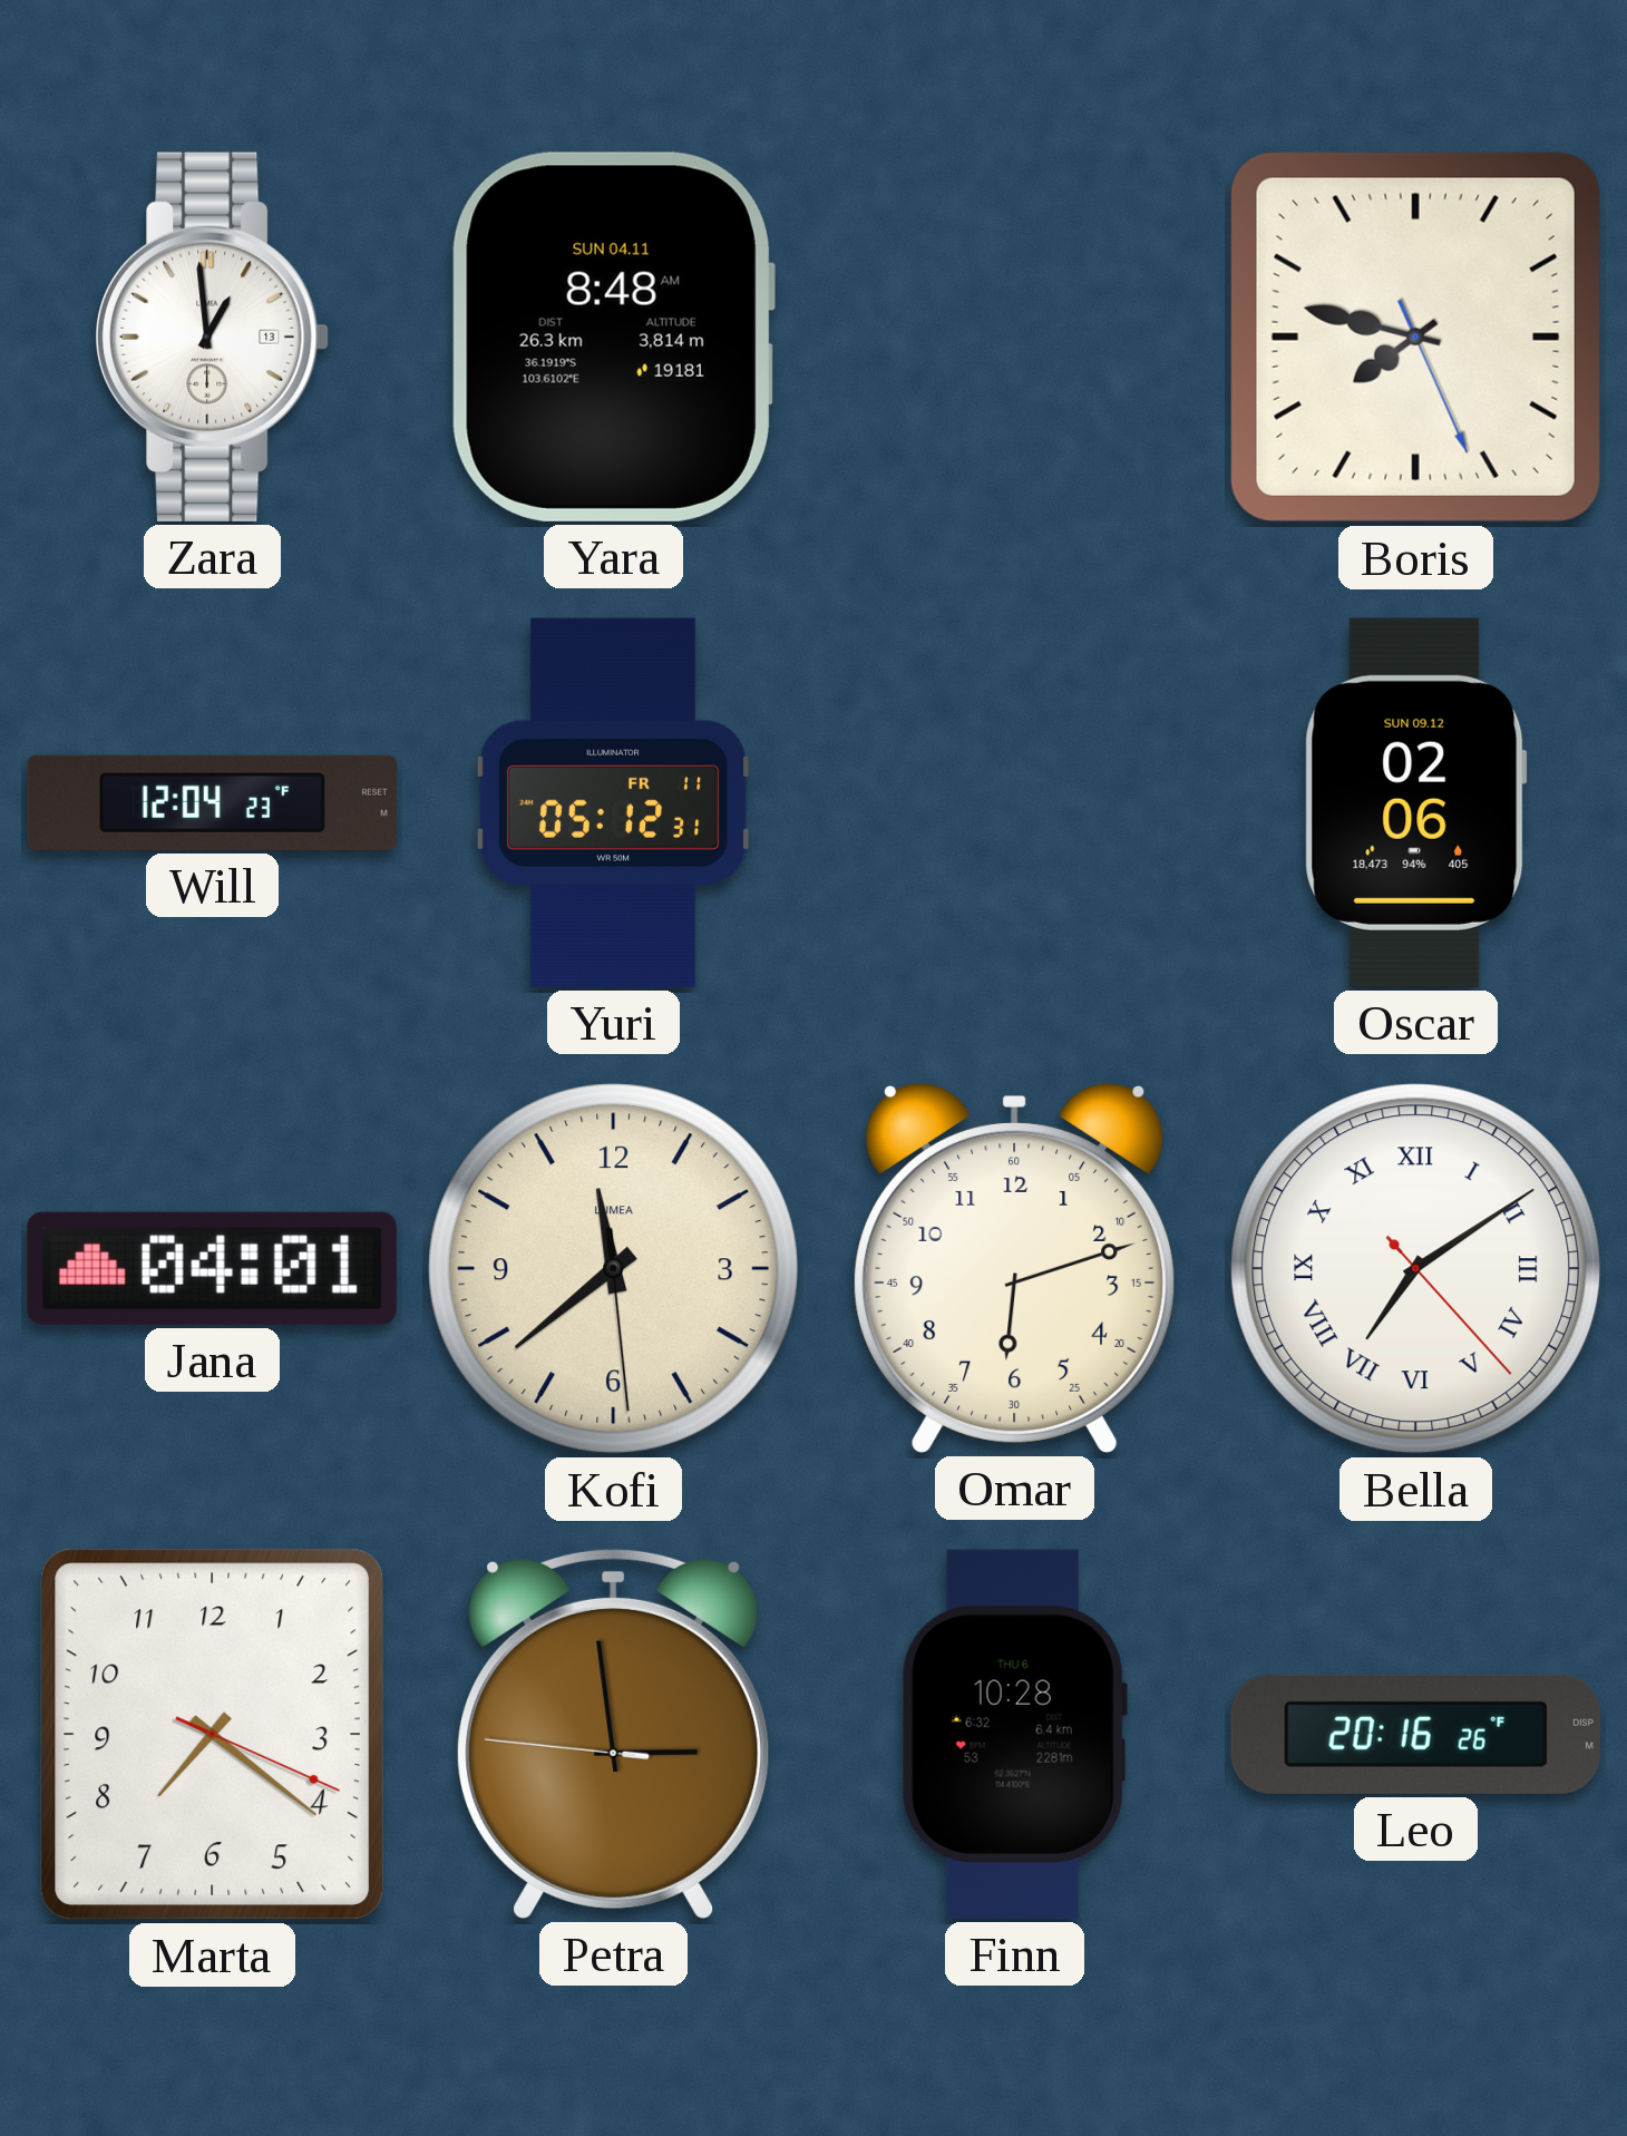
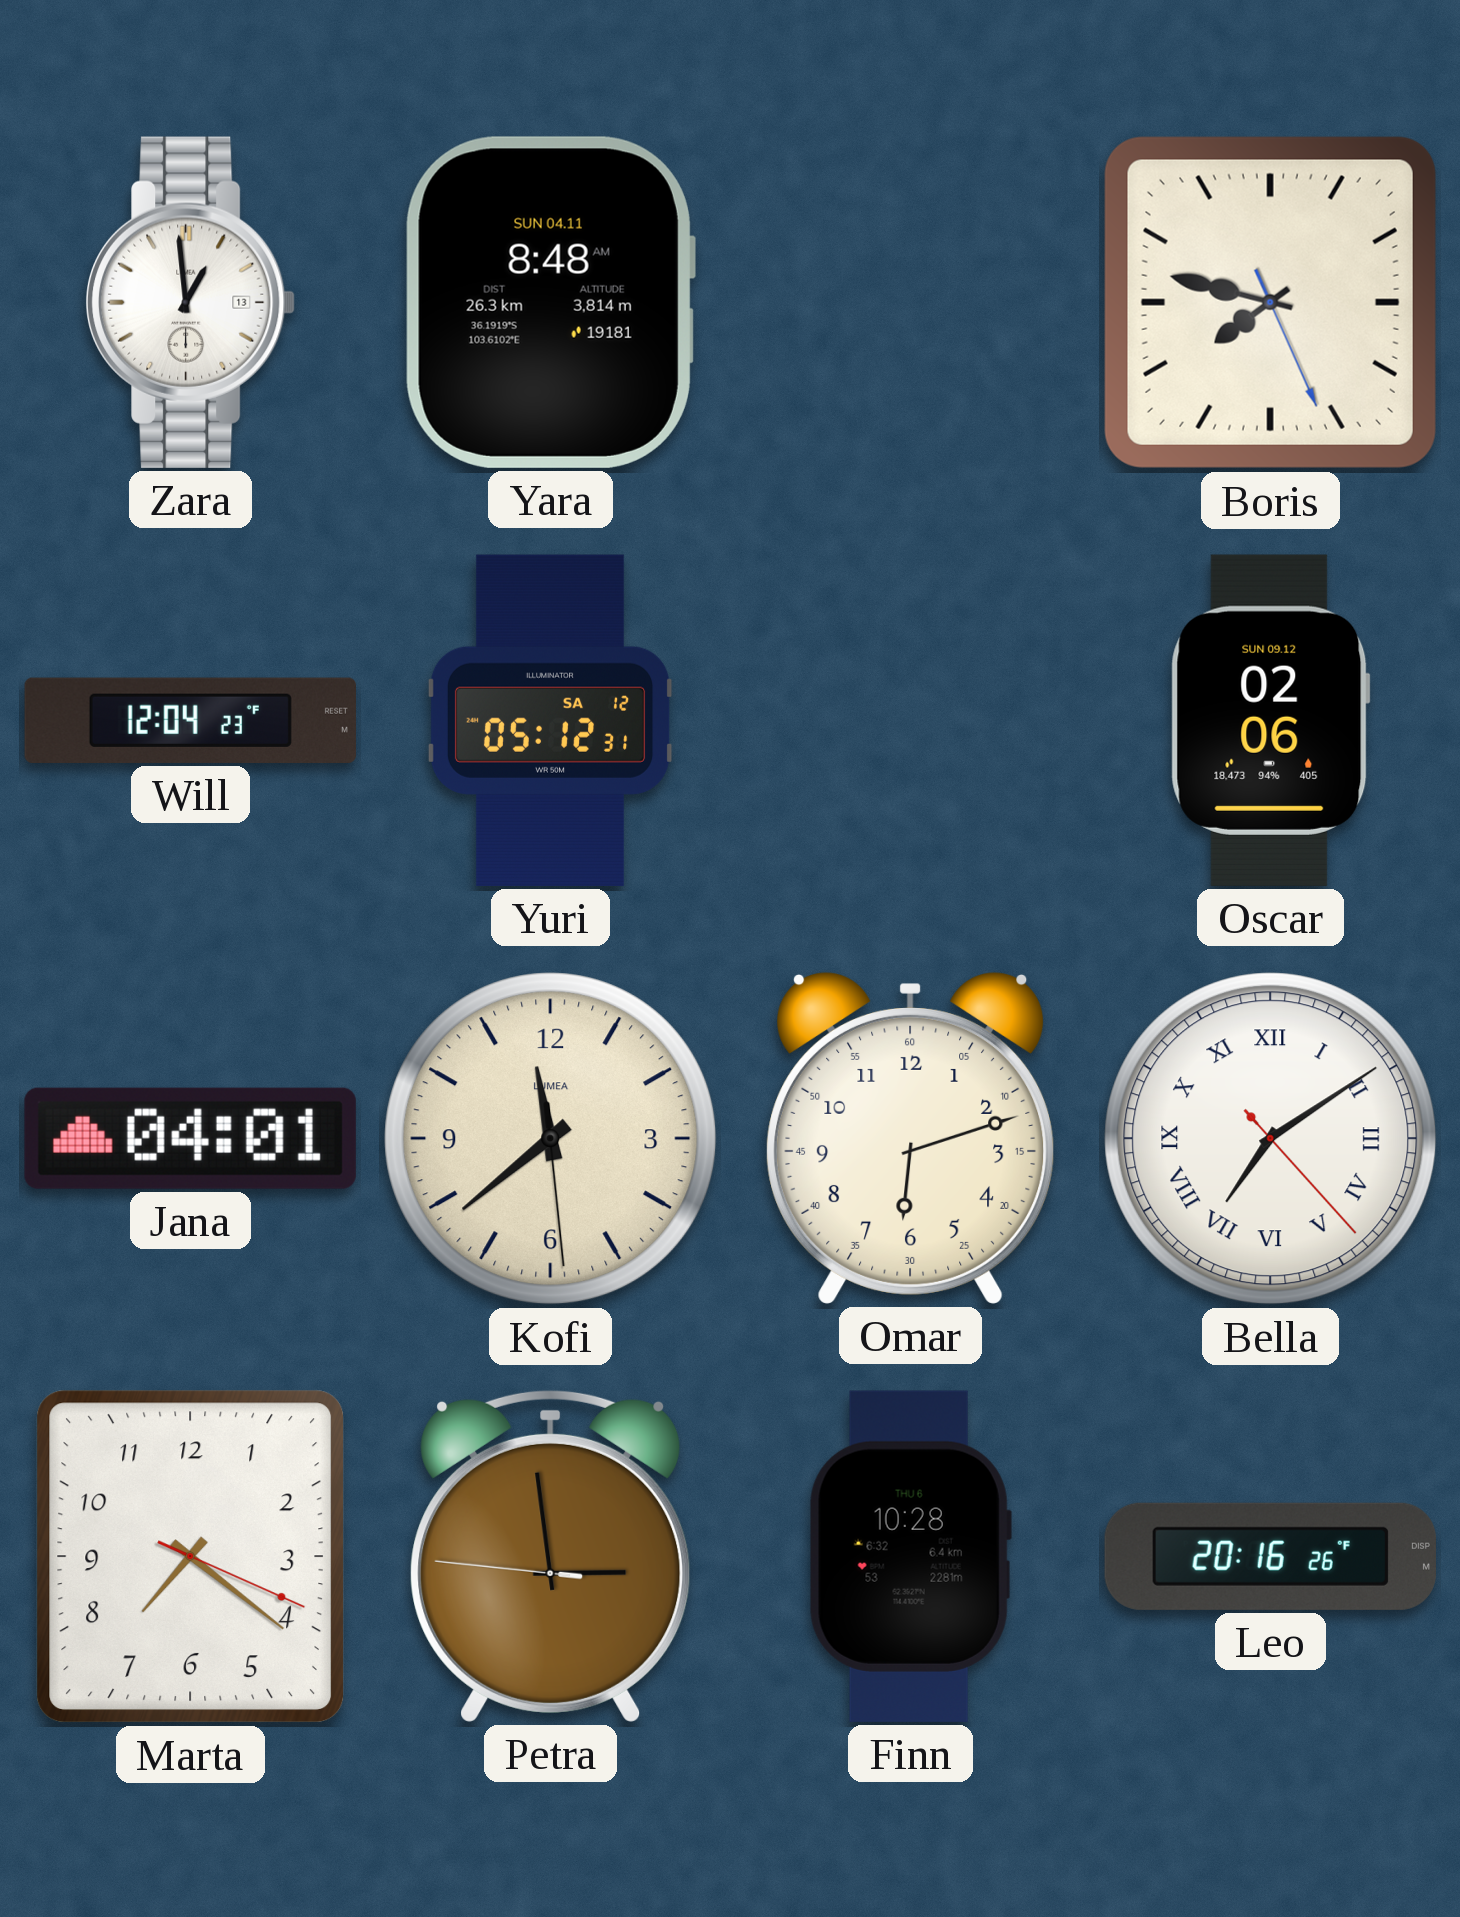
Yuri date: FR 11 -> SA 12 (550, 720)
